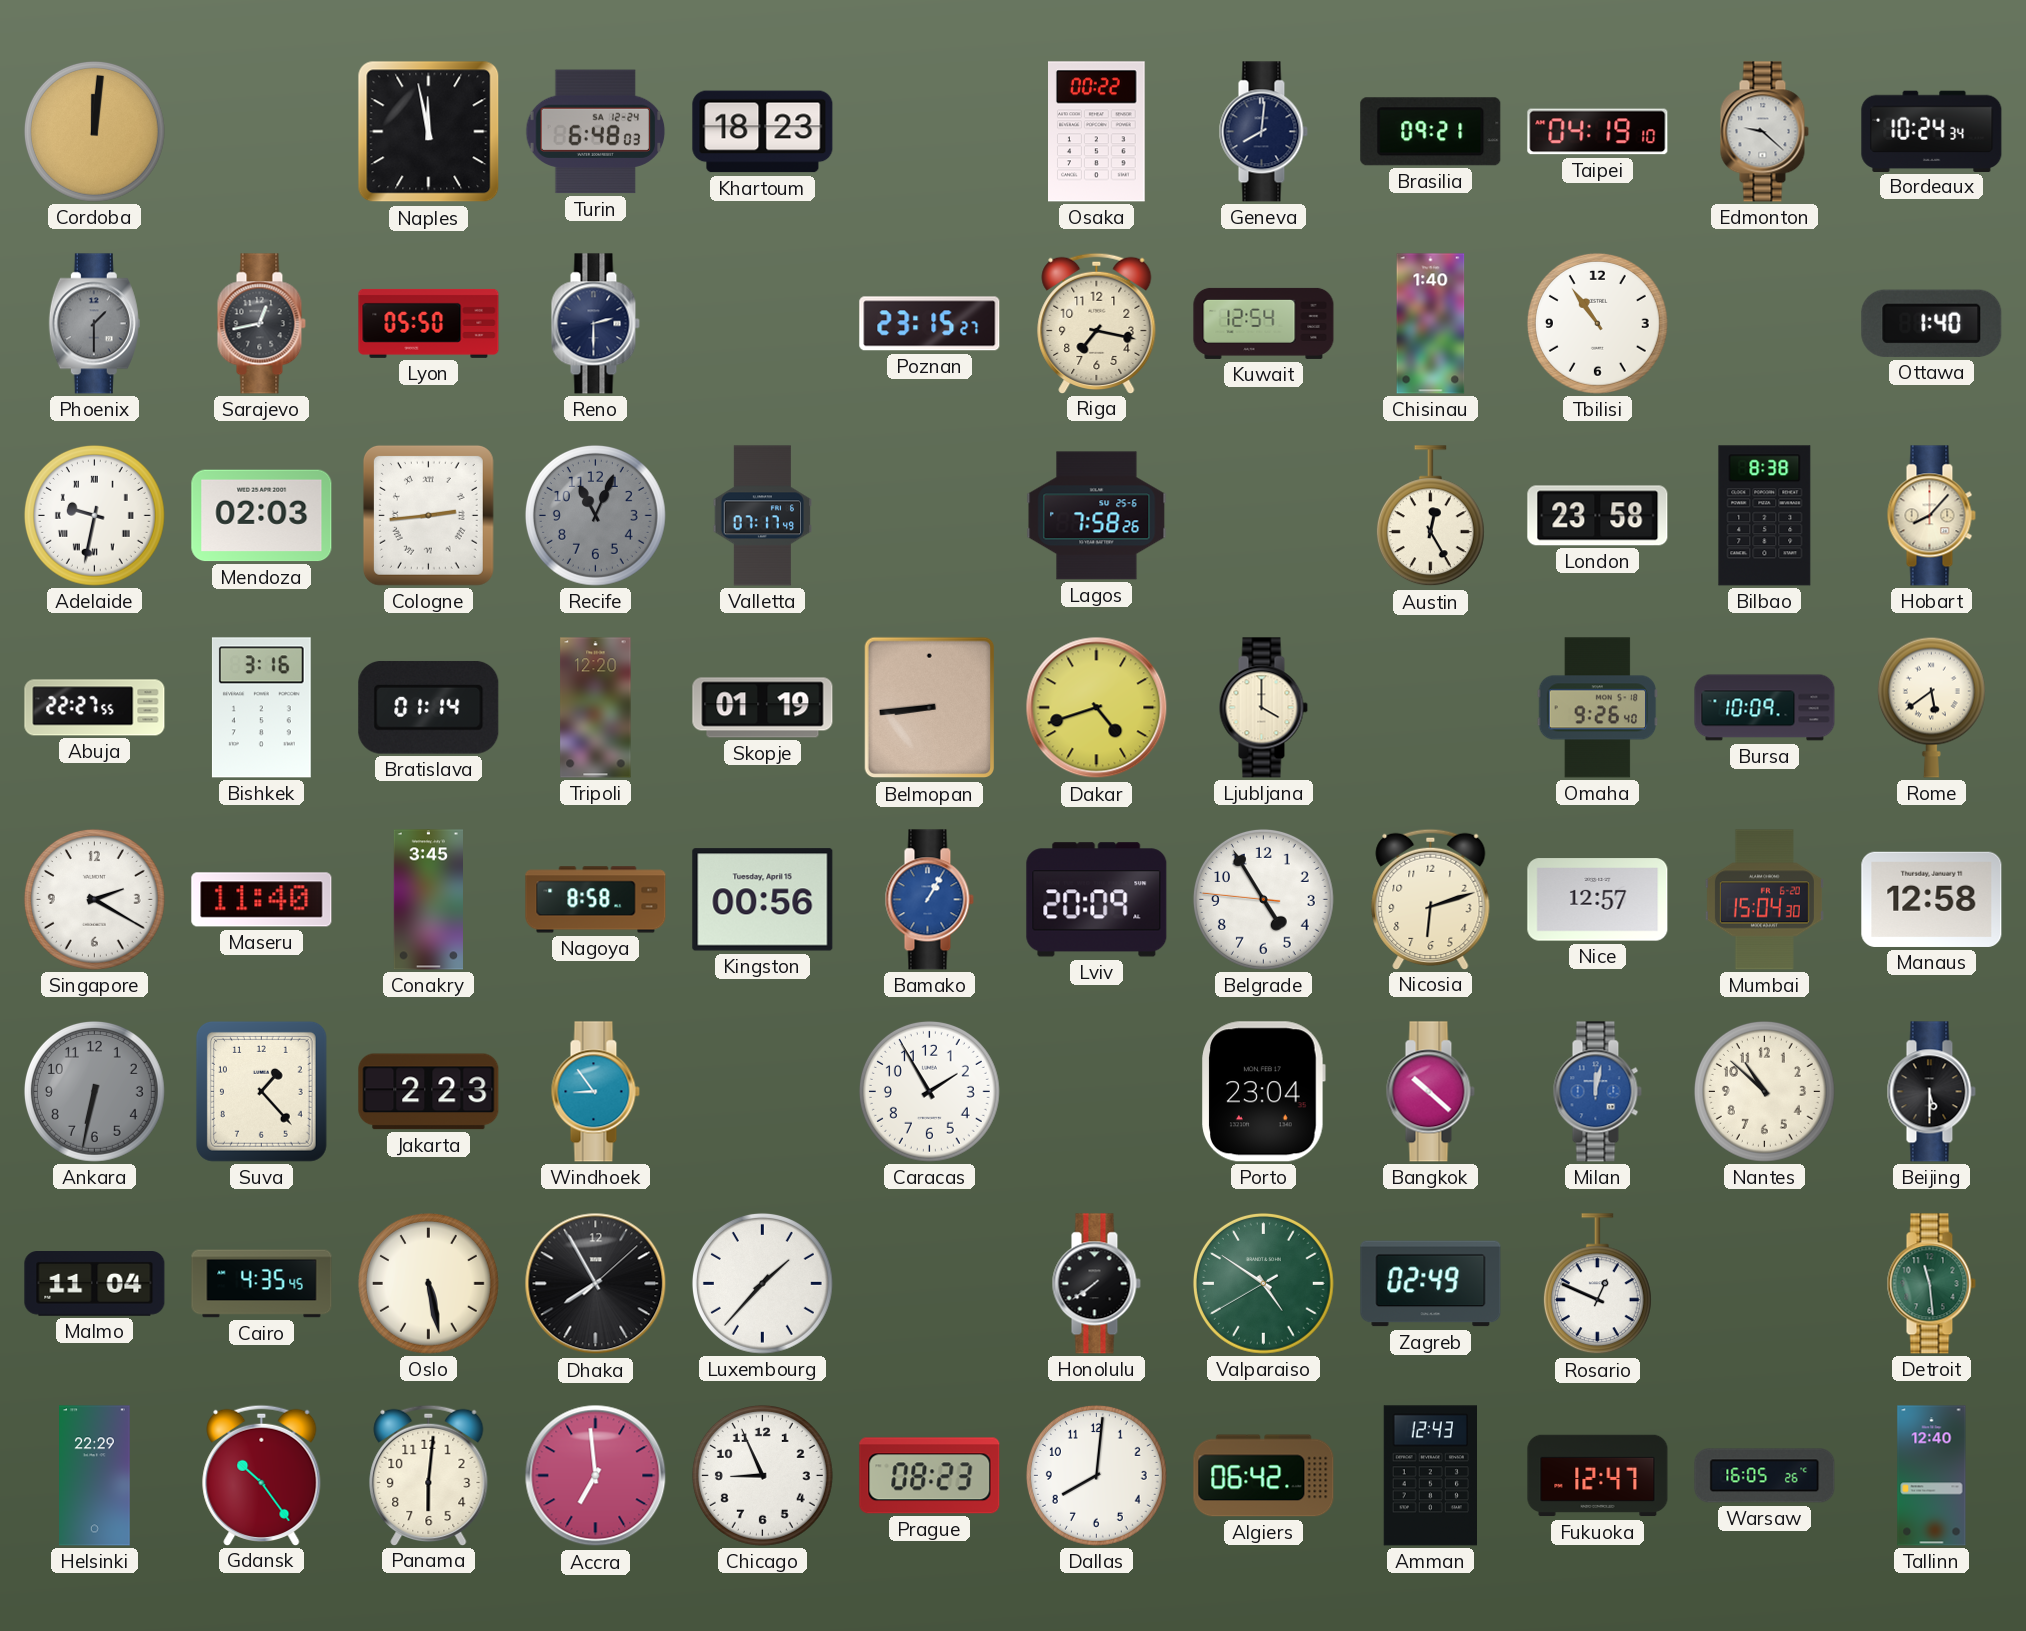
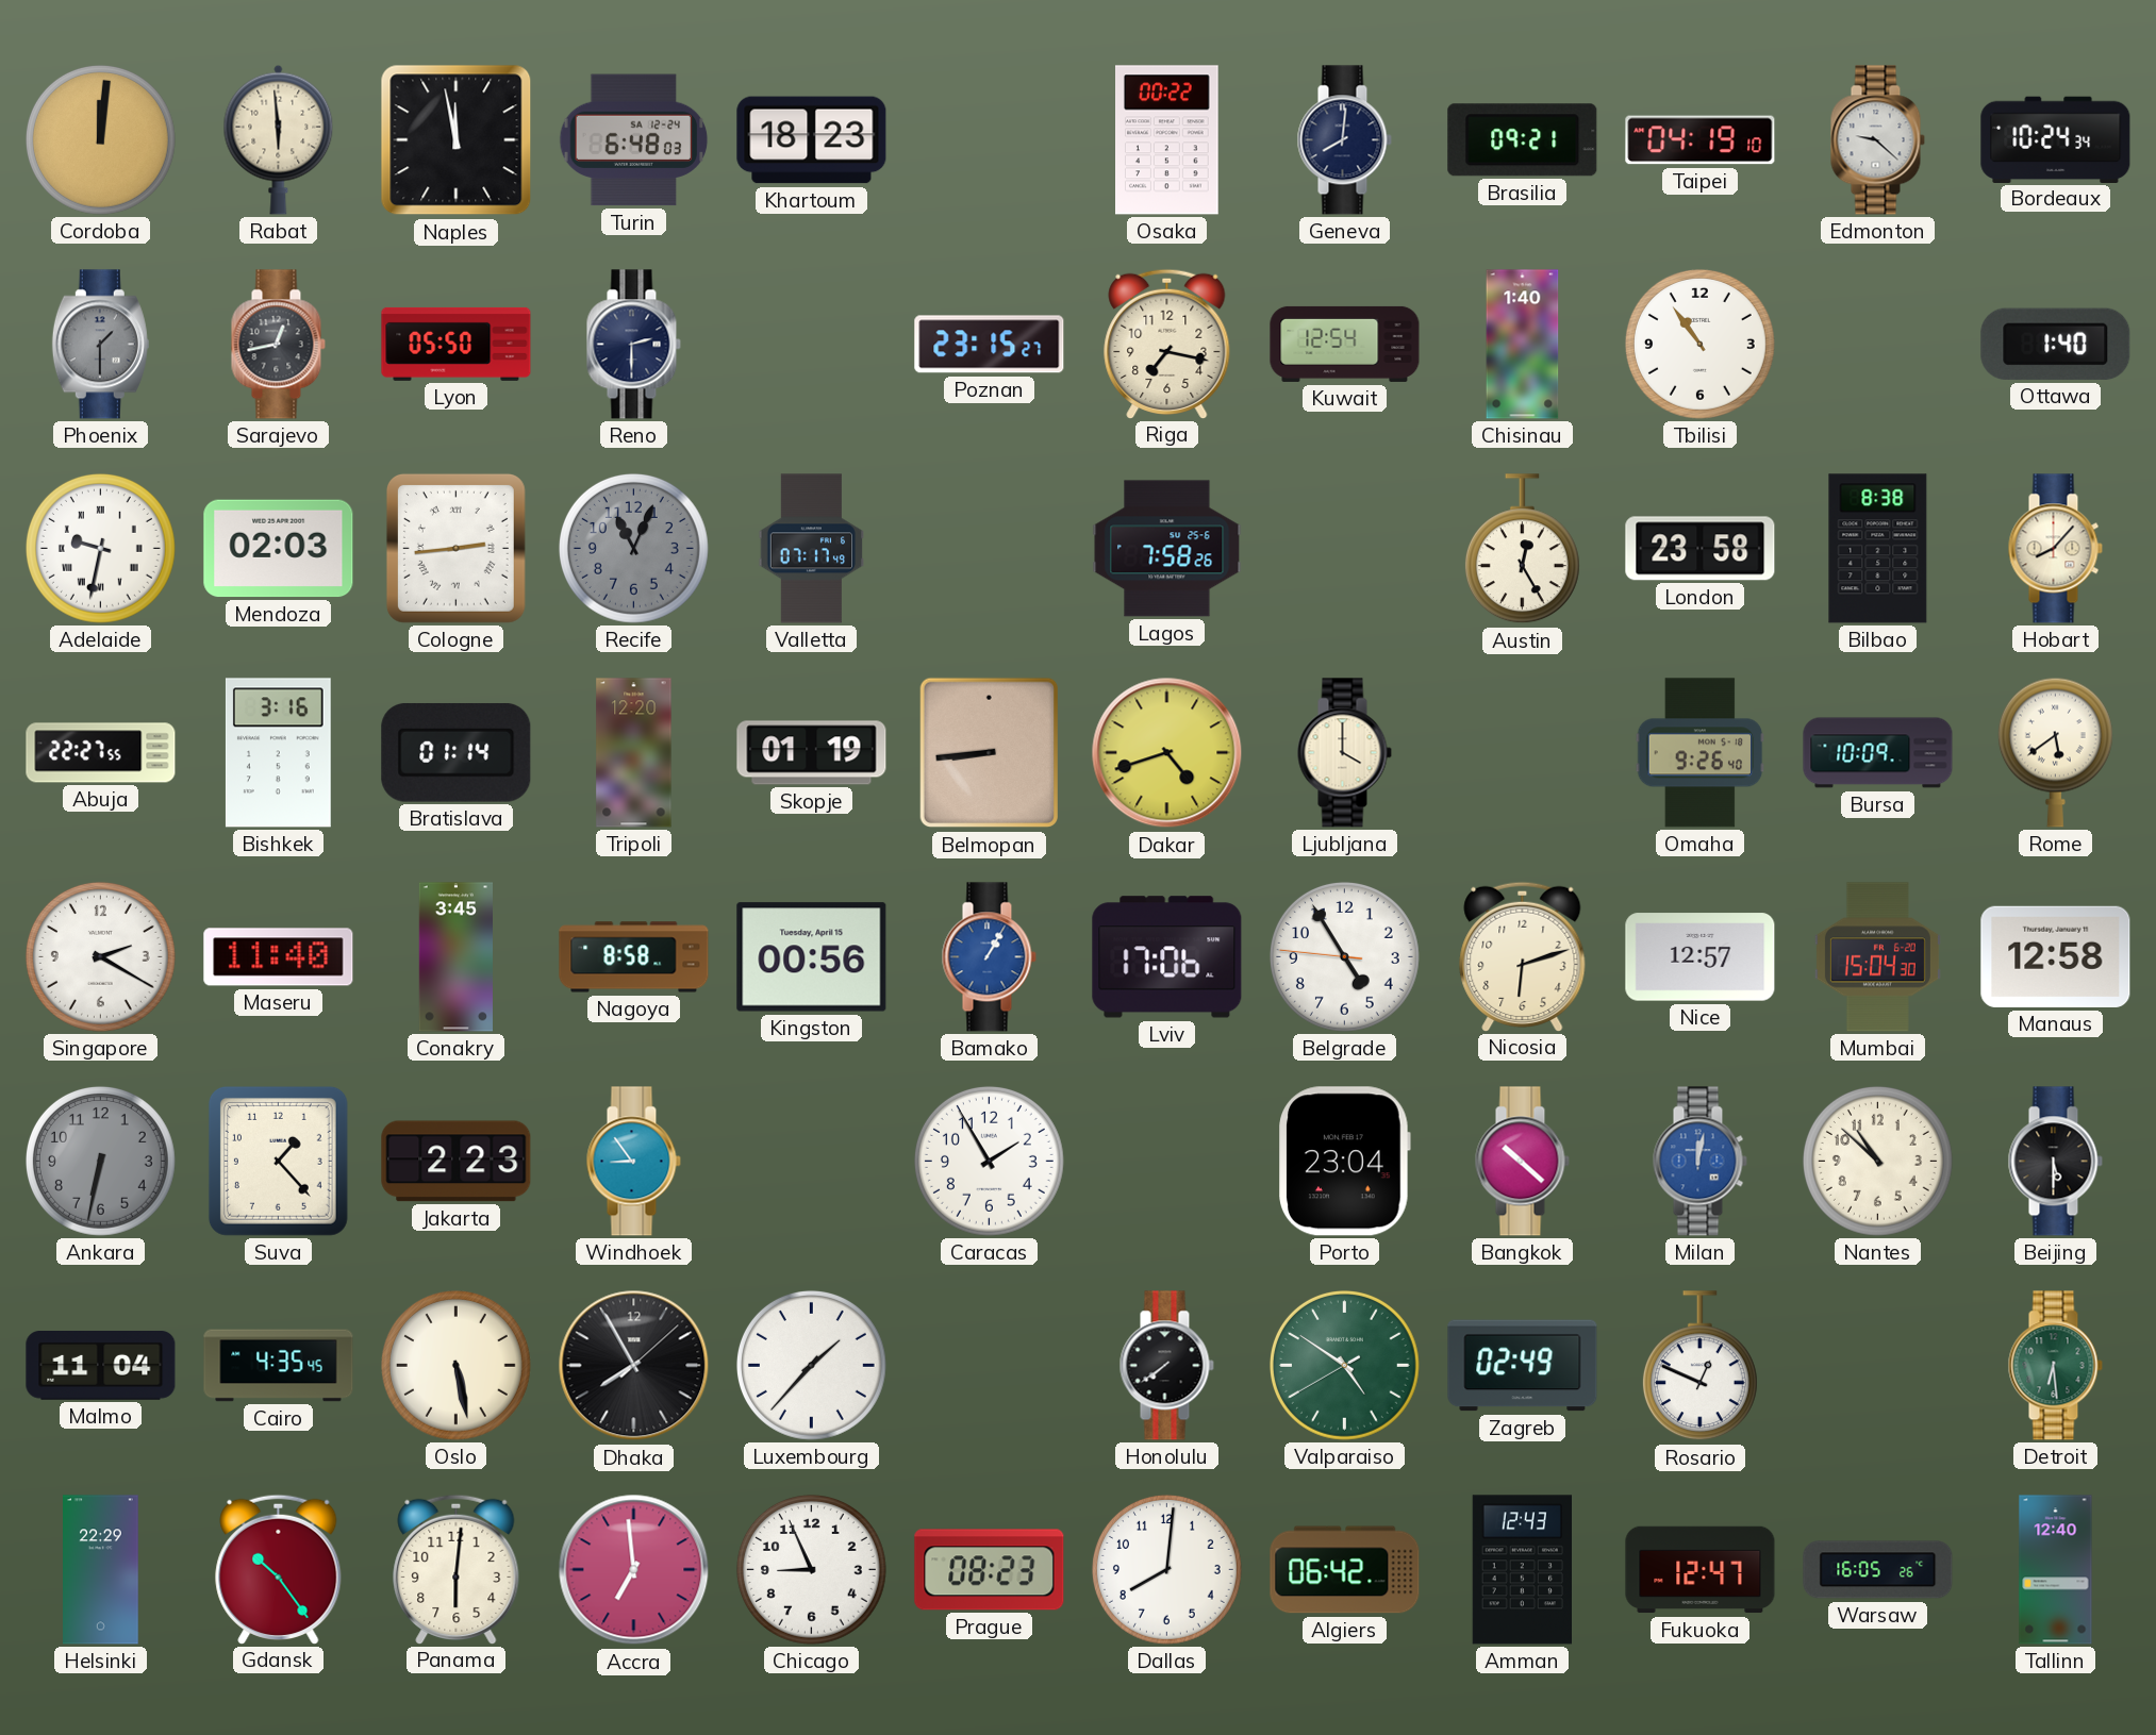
Rabat: none -> 5:59 (279, 139)
Lviv: 20:09 -> 17:06 (1167, 957)
Detroit: 11:29 -> 6:29 (2055, 1366)
